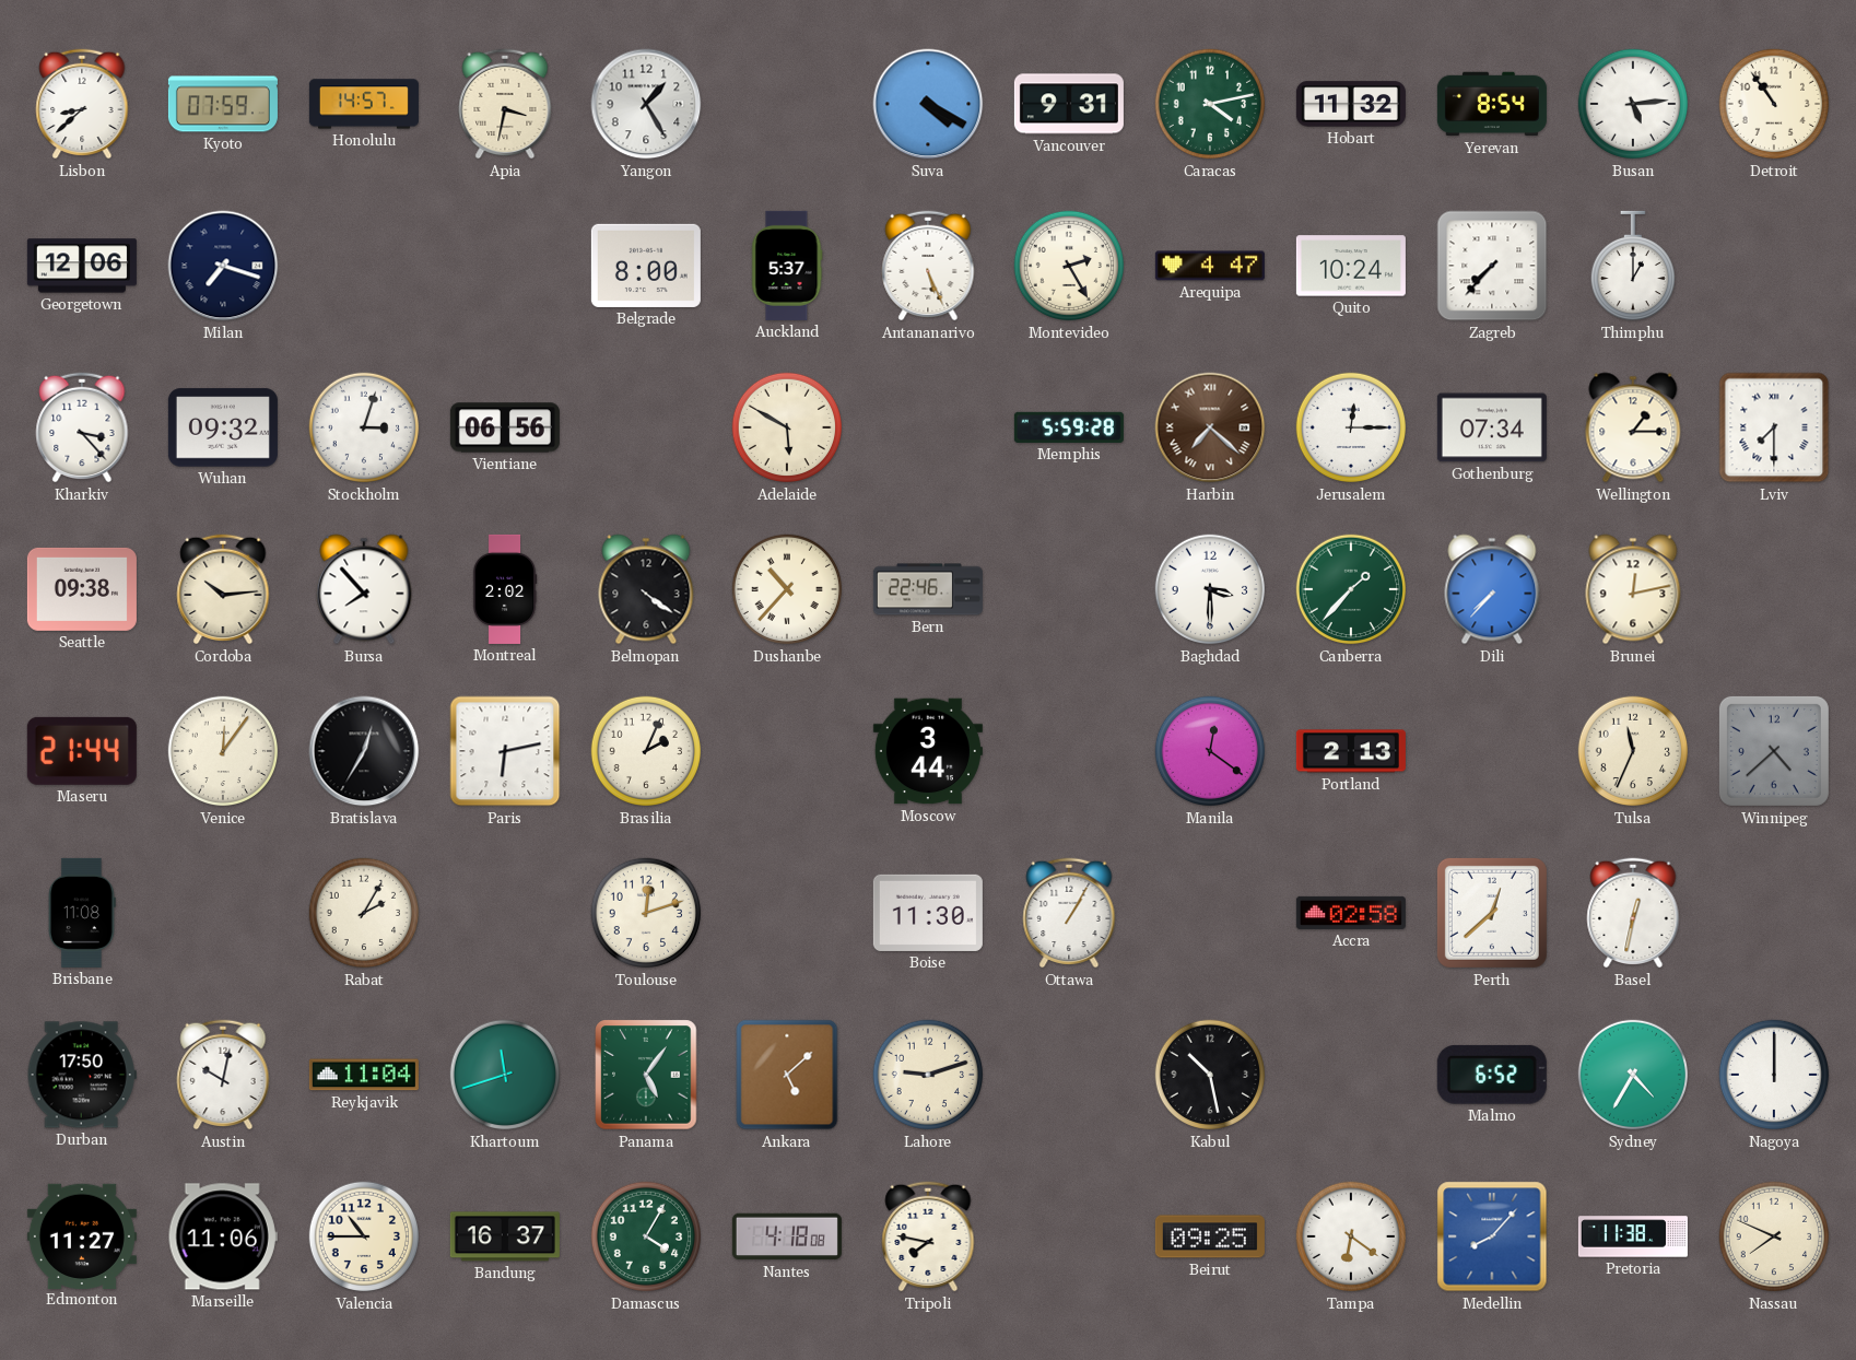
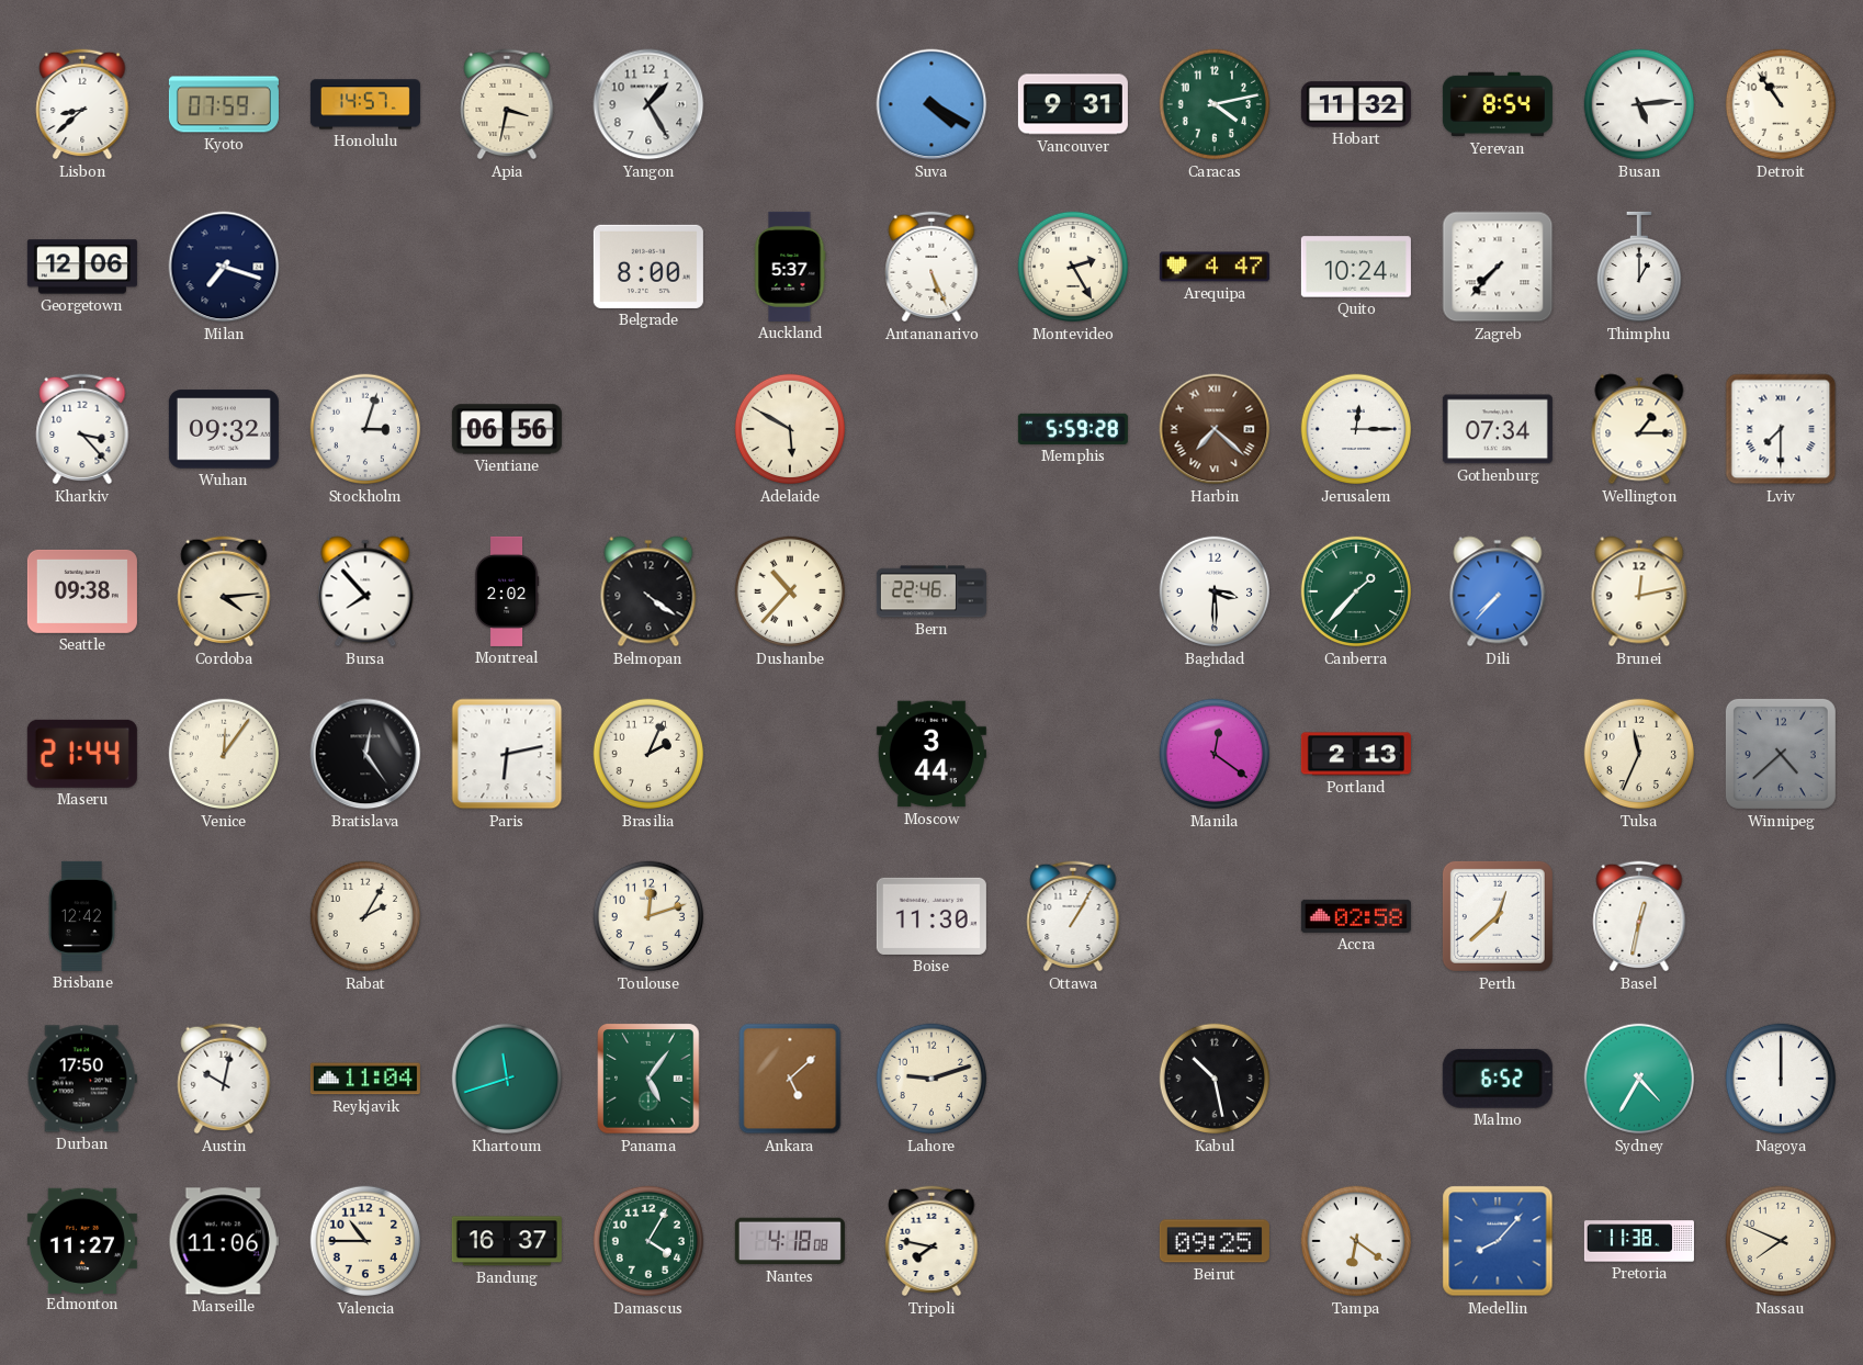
Cordoba: 10:14 -> 4:14 (224, 591)
Bratislava: 12:35 -> 12:24 (365, 754)
Brisbane: 11:08 -> 12:42 (83, 916)
